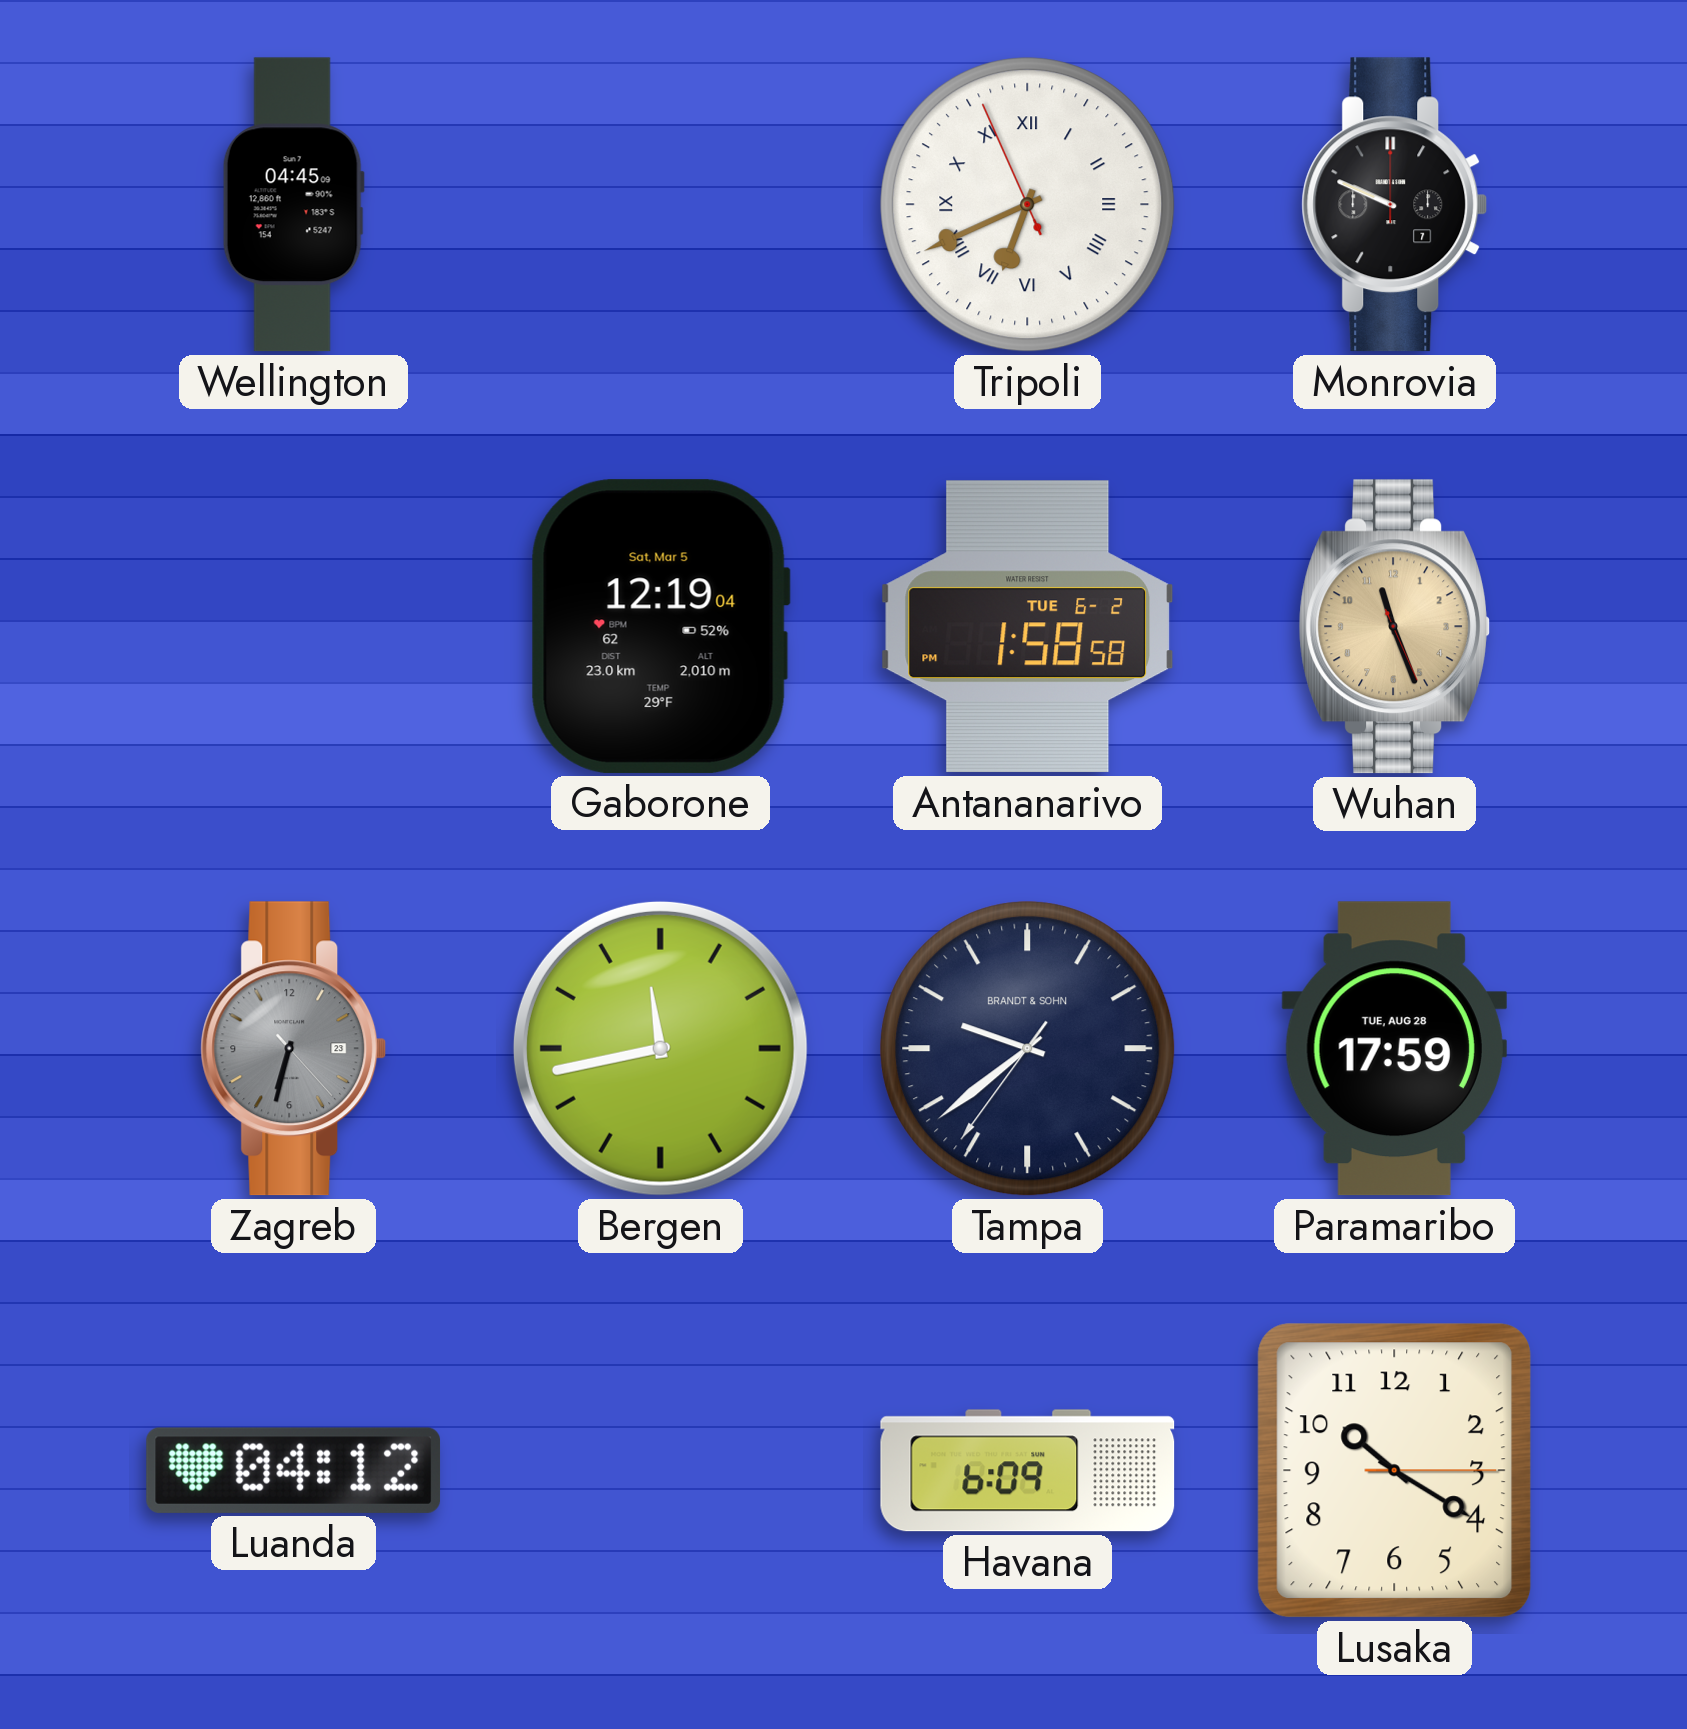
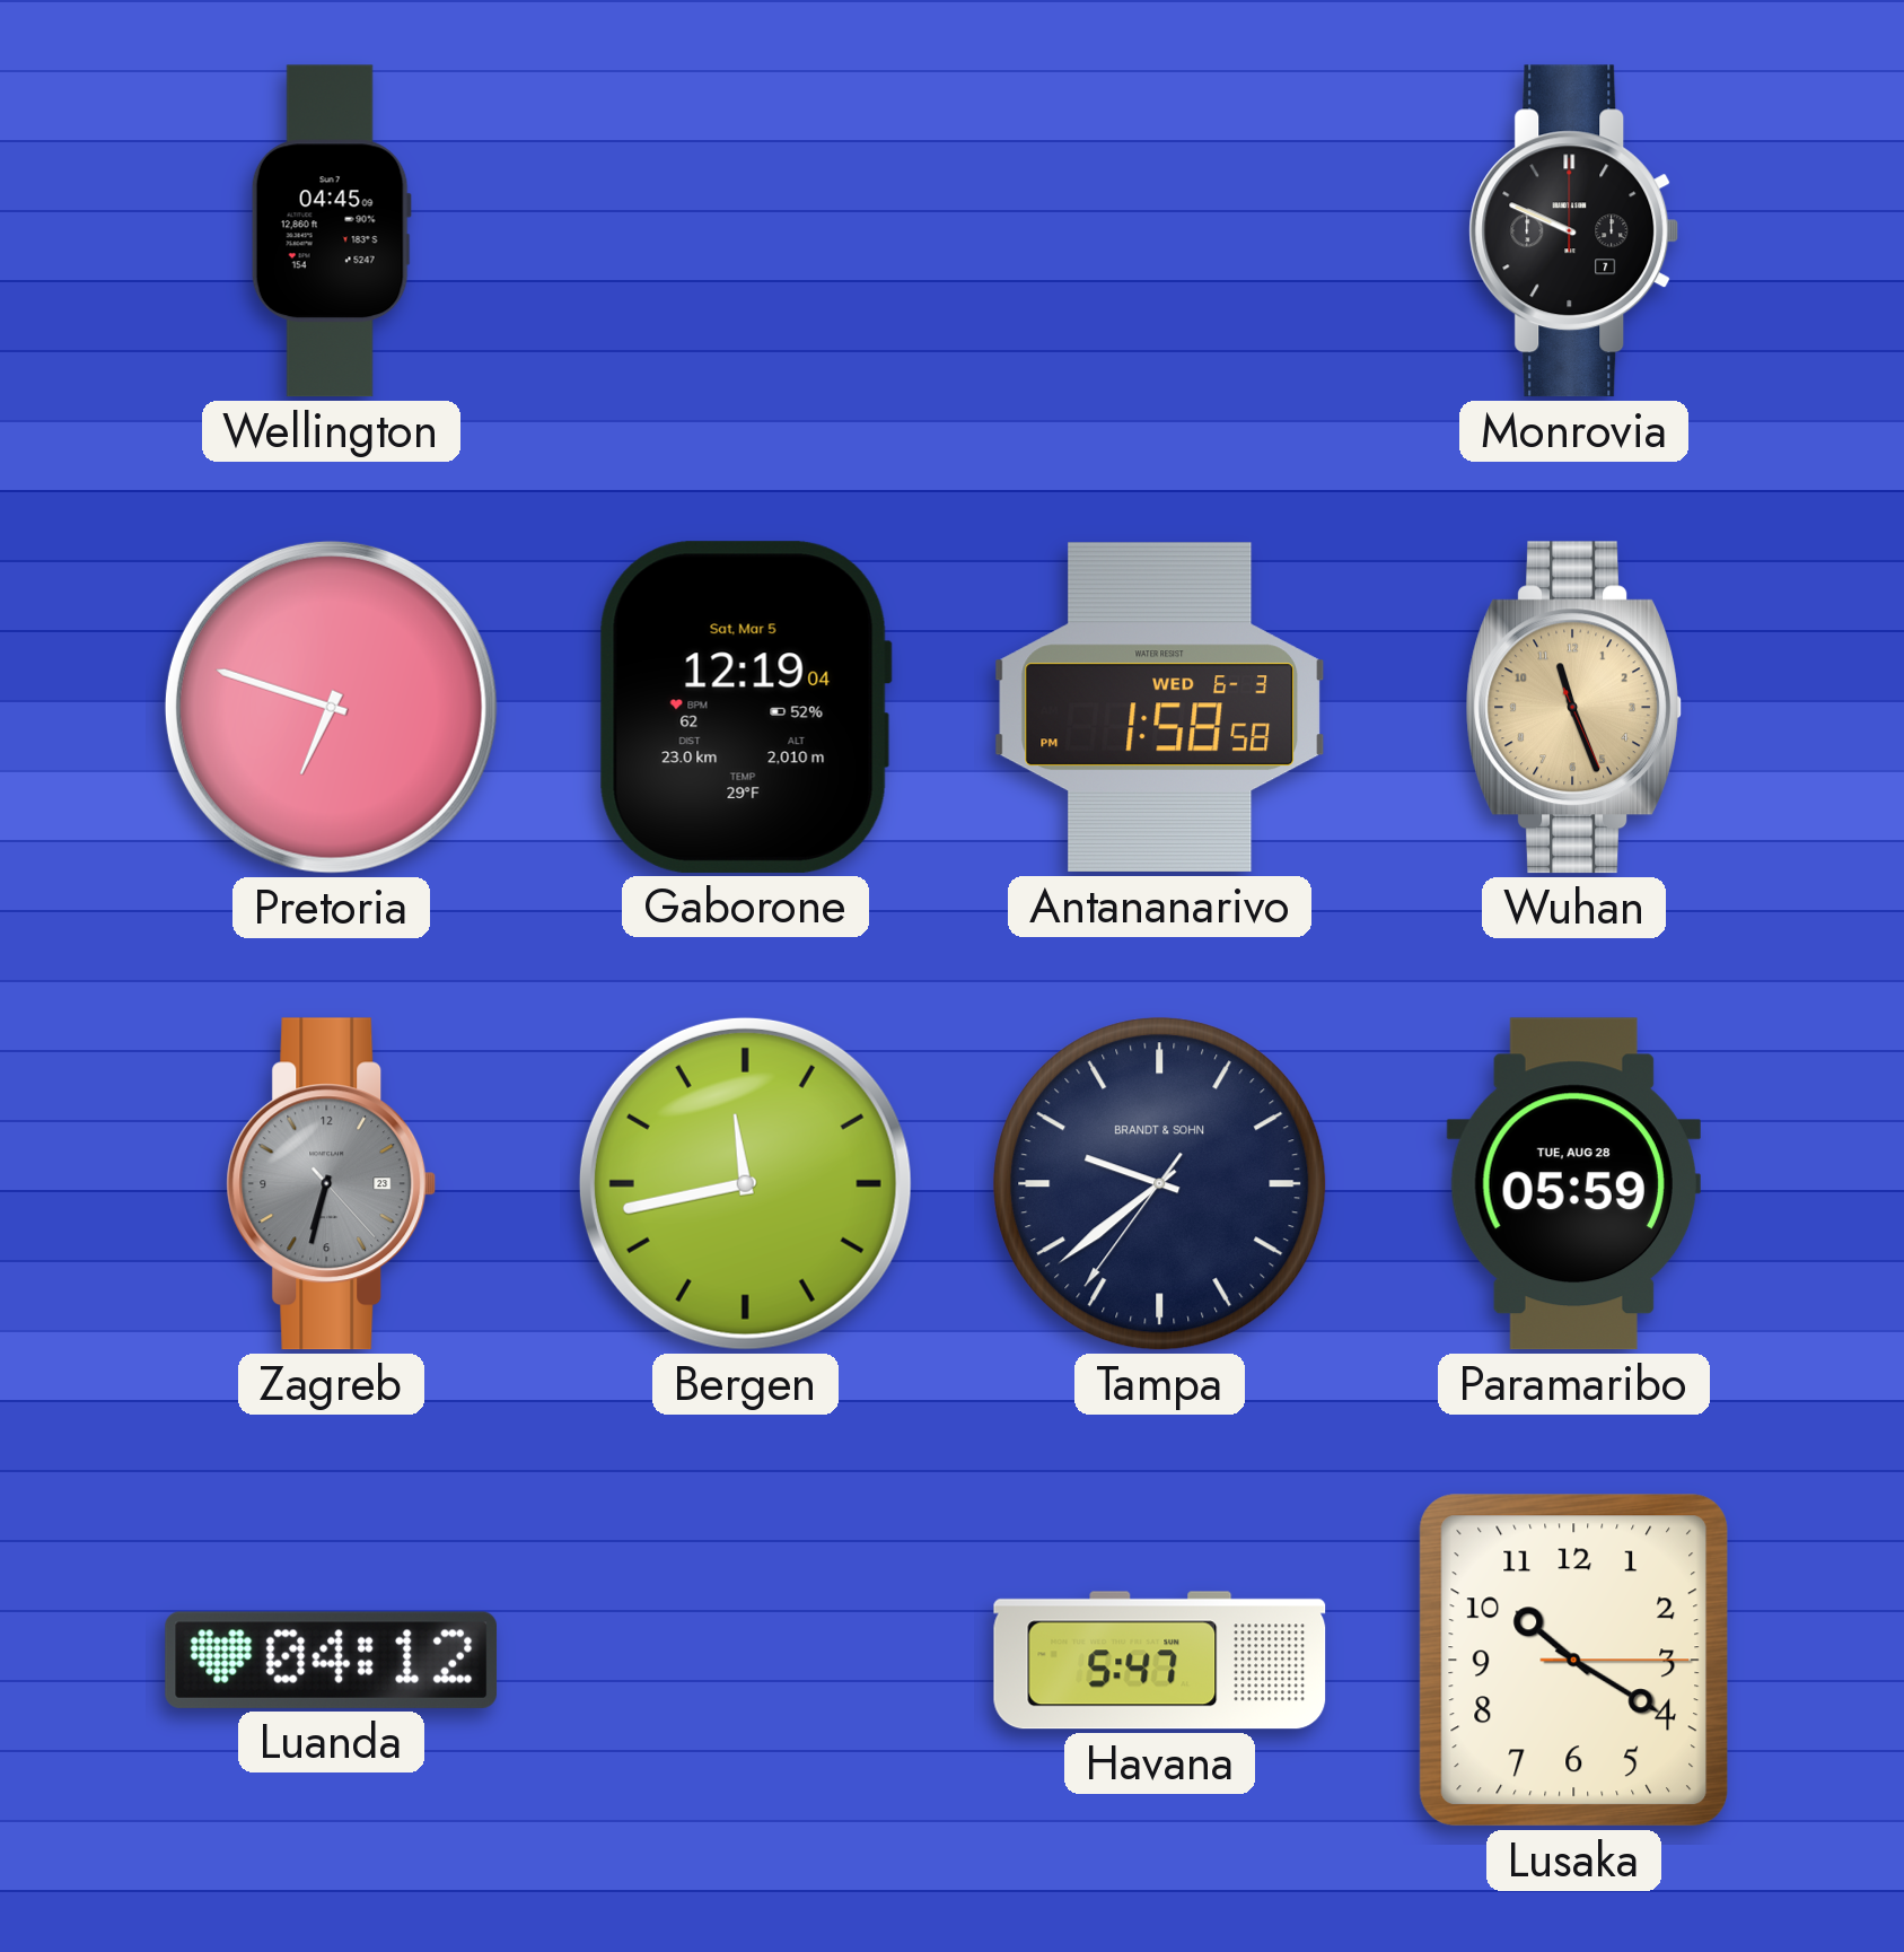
Tripoli: 6:40 -> none (1028, 205)
Pretoria: none -> 6:48 (331, 707)
Antananarivo date: TUE 6-2 -> WED 6-3 (1160, 708)
Paramaribo: 17:59 -> 05:59 (1573, 1184)
Havana: 6:09 -> 5:47 (1160, 1661)
